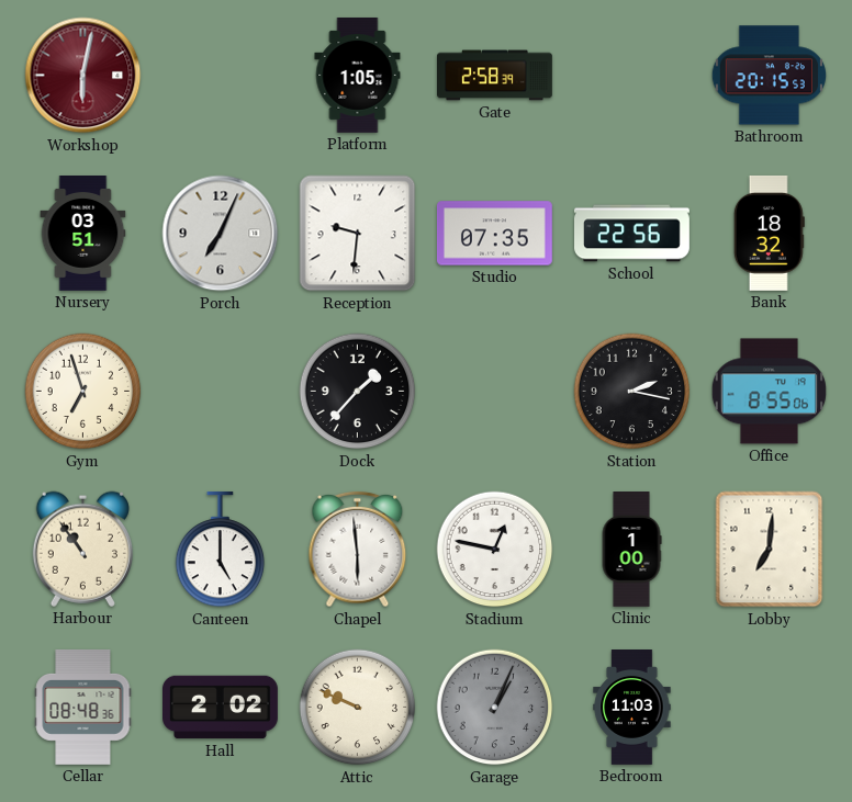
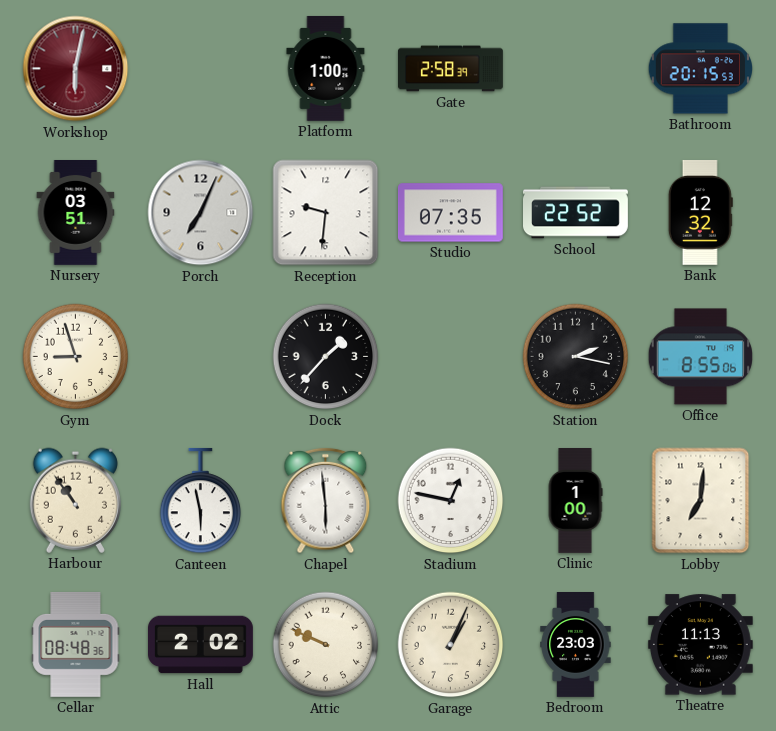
Platform: 1:05 -> 1:00 (326, 68)
School: 22:56 -> 22:52 (576, 213)
Bank: 18:32 -> 12:32 (700, 212)
Gym: 6:57 -> 8:57 (76, 357)
Canteen: 5:00 -> 5:58 (201, 501)
Garage dial: grey -> cream (451, 645)
Bedroom: 11:03 -> 23:03 (576, 645)
Theatre: none -> 11:13 (700, 645)
